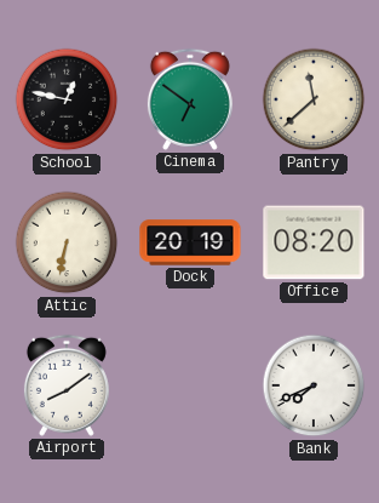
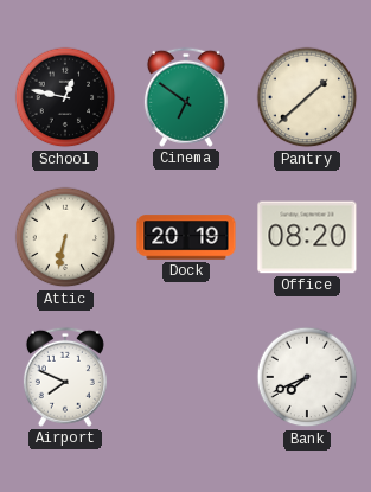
Pantry: 11:38 -> 1:38 (307, 97)
Airport: 8:09 -> 7:49 (65, 377)
